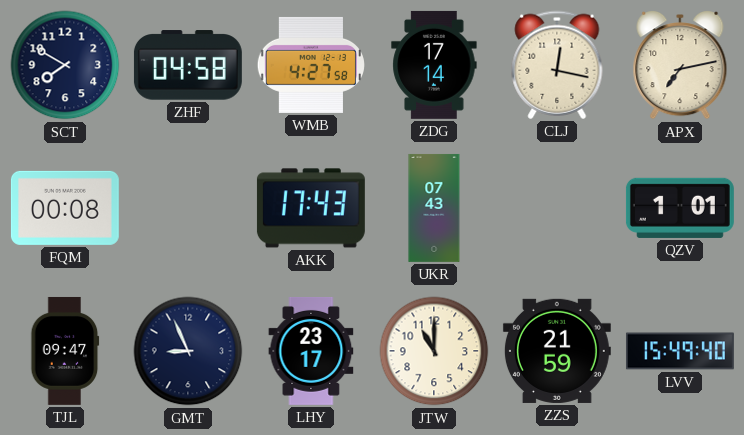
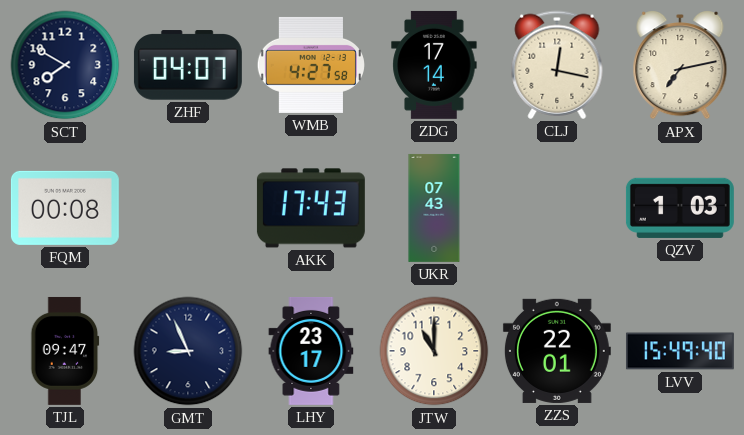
ZHF: 04:58 -> 04:07 (188, 65)
QZV: 1:01 -> 1:03 (680, 208)
ZZS: 21:59 -> 22:01 (557, 351)
